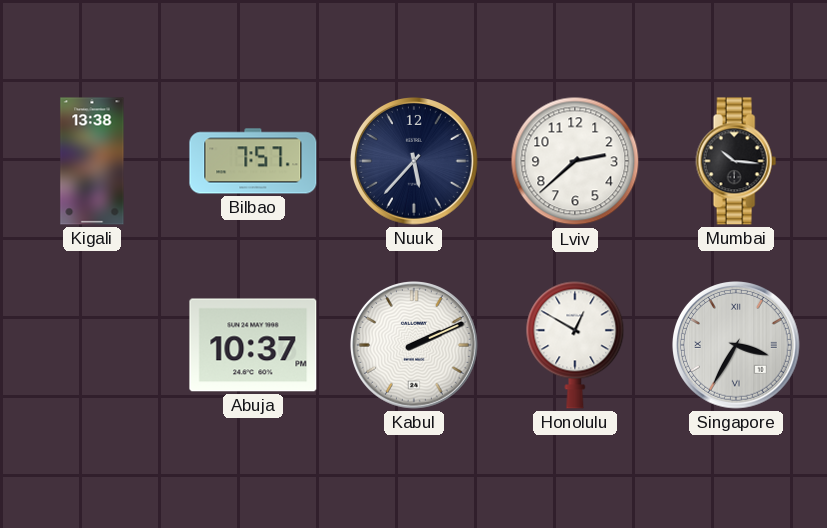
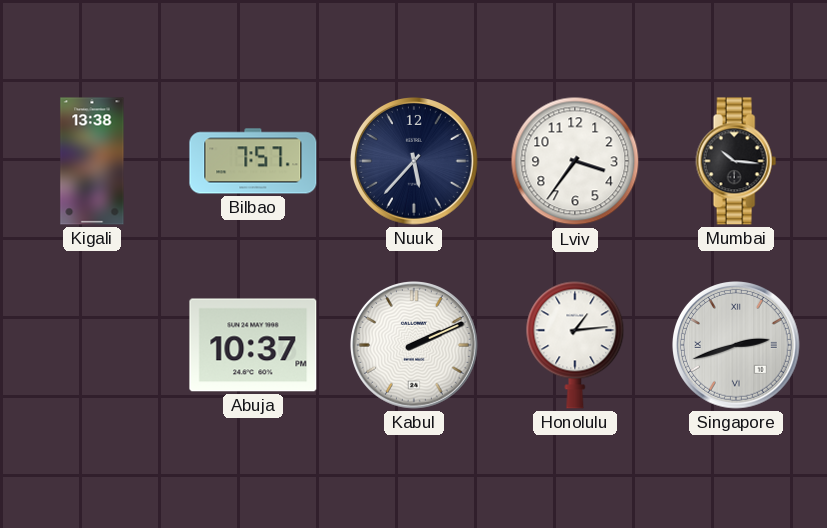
Lviv: 2:38 -> 3:36 (575, 161)
Honolulu: 12:50 -> 1:14 (575, 345)
Singapore: 3:35 -> 2:42 (737, 346)
